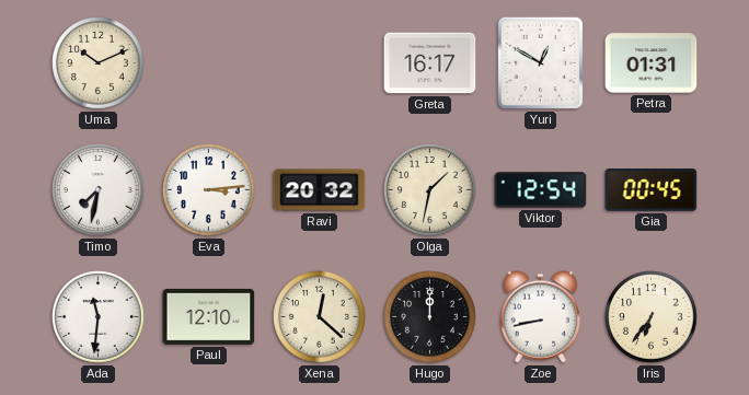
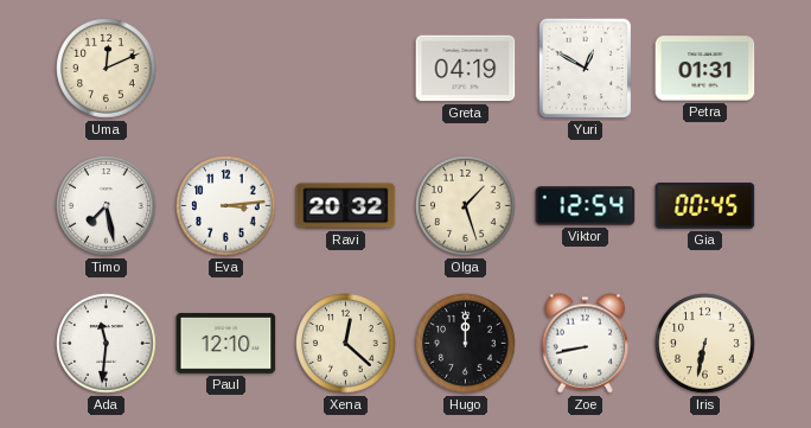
Uma: 10:11 -> 12:11 (107, 69)
Greta: 16:17 -> 04:19 (466, 69)
Timo: 7:32 -> 7:28 (107, 206)
Olga: 1:32 -> 1:27 (466, 206)
Iris: 6:36 -> 6:32 (705, 344)
